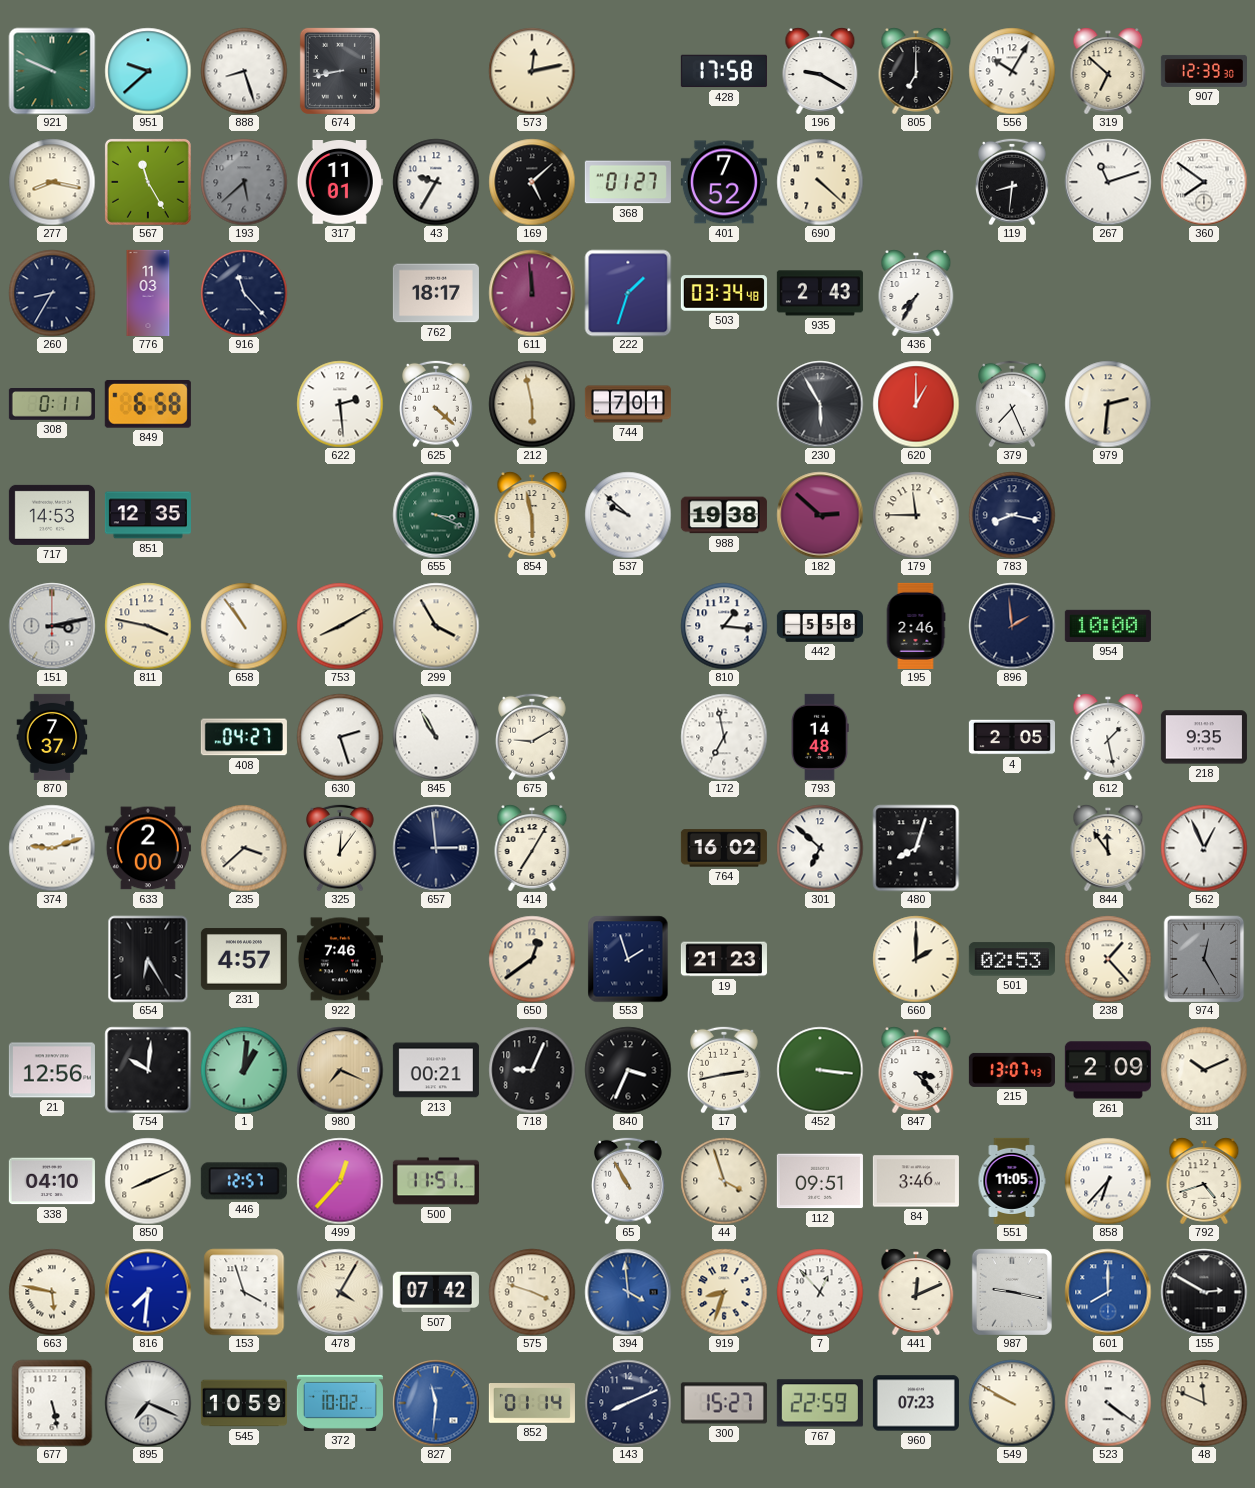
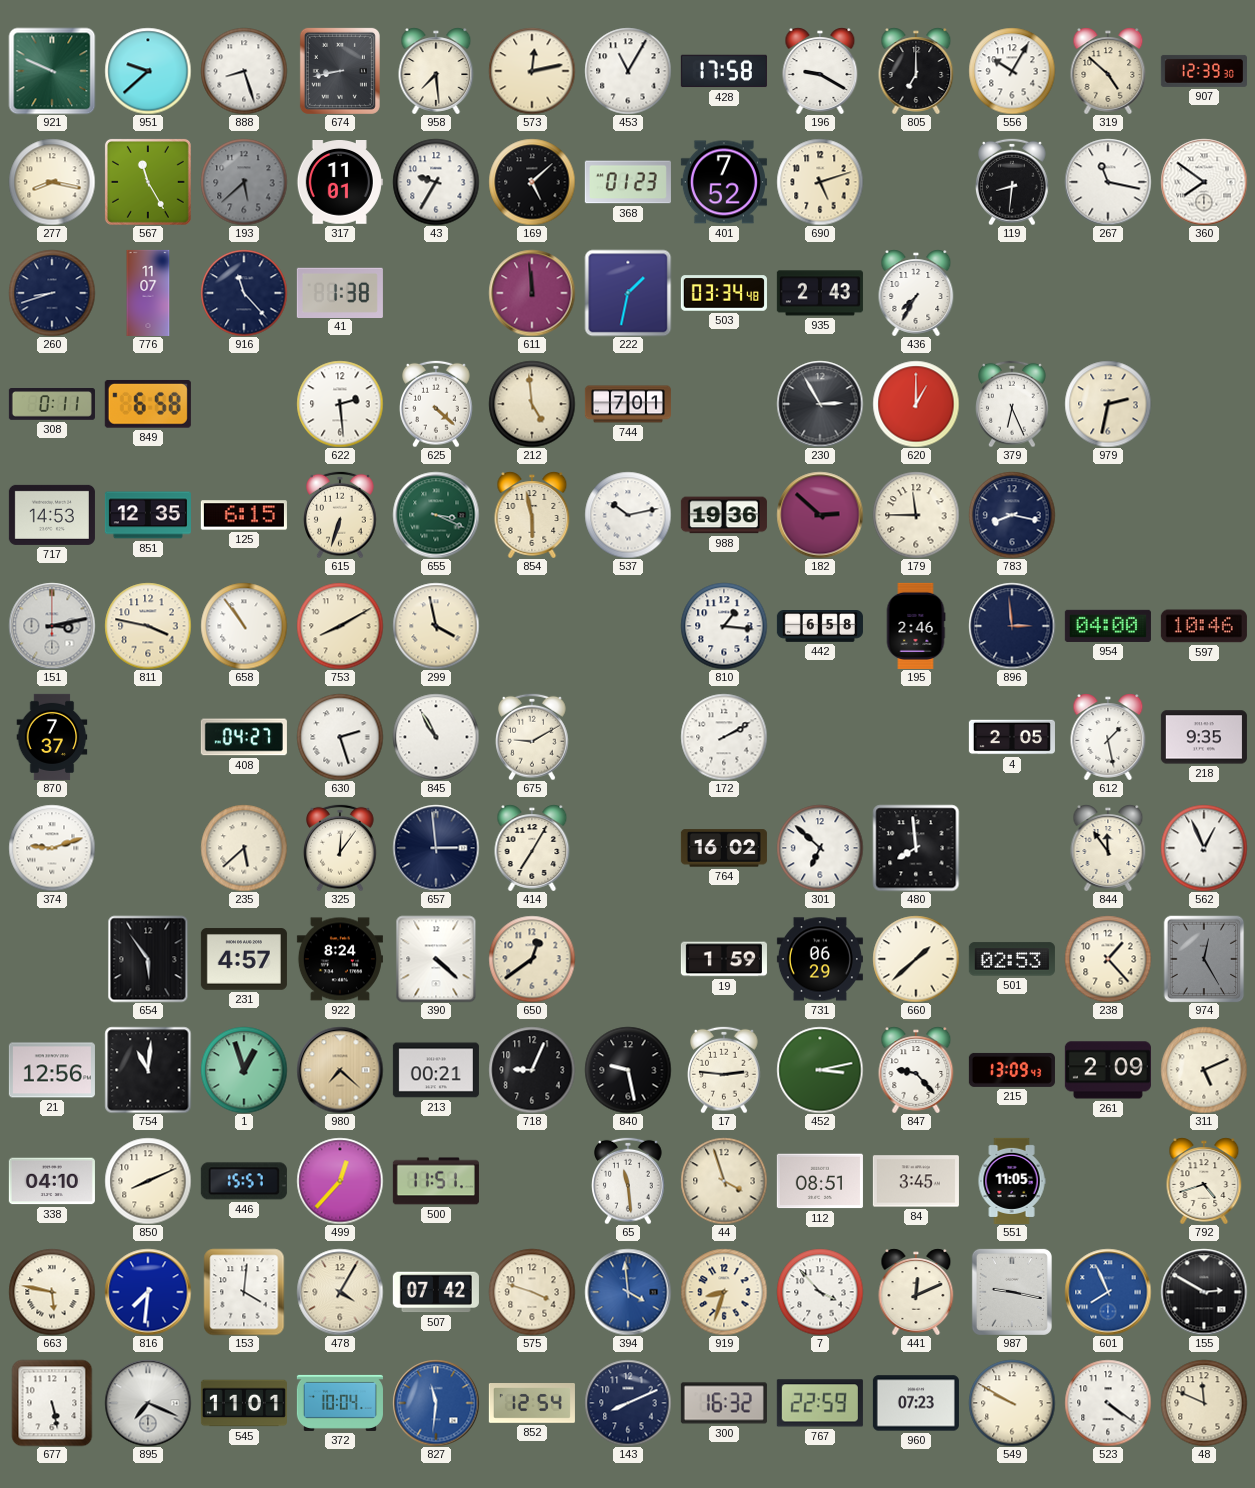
958: none -> 7:29 (436, 71)
453: none -> 11:05 (628, 71)
319: 6:52 -> 4:52 (1108, 71)
368: 01:27 -> 01:23 (628, 182)
690: 4:22 -> 5:12 (820, 182)
267: 11:12 -> 11:17 (1108, 182)
260: 8:35 -> 8:42 (52, 293)
776: 11:03 -> 11:07 (148, 293)
41: none -> 1:38 (340, 292)
762: 18:17 -> none (436, 293)
222: 1:33 -> 1:32 (628, 293)
212: 5:58 -> 4:59 (532, 404)
230: 5:55 -> 2:55 (820, 404)
379: 7:26 -> 6:26 (1012, 404)
979: 2:31 -> 2:32 (1108, 404)
125: none -> 6:15 (244, 515)
615: none -> 6:33 (340, 515)
537: 9:52 -> 10:13 (628, 515)
988: 19:38 -> 19:36 (724, 515)
299: 3:55 -> 3:58 (436, 626)
442: 5:58 -> 6:58 (820, 627)
896: 1:59 -> 2:59 (1012, 626)
954: 10:00 -> 04:00 (1108, 626)
597: none -> 10:46 (1204, 626)
172: 6:58 -> 2:10 (724, 737)
793: 14:48 -> none (820, 737)
633: 2:00 -> none (148, 848)
235: 3:38 -> 5:38 (244, 848)
480: 8:03 -> 7:59 (916, 848)
654: 6:25 -> 5:54 (148, 959)
922: 7:46 -> 8:24 (340, 959)
390: none -> 4:22 (436, 959)
553: 1:57 -> none (628, 959)
19: 21:23 -> 1:59 (724, 959)
731: none -> 06:29 (820, 959)
660: 2:00 -> 1:38 (916, 959)
754: 10:01 -> 11:01 (148, 1070)
1: 1:01 -> 12:57 (244, 1070)
980: 7:19 -> 7:22 (340, 1070)
840: 3:34 -> 9:28 (628, 1070)
17: 2:43 -> 2:46 (724, 1070)
452: 3:16 -> 3:13 (820, 1070)
847: 3:23 -> 9:23 (916, 1070)
215: 13:07 -> 13:09 (1012, 1070)
311: 10:11 -> 5:11 (1204, 1070)
446: 12:57 -> 15:57 (244, 1181)
65: 10:55 -> 11:29 (628, 1181)
112: 09:51 -> 08:51 (820, 1181)
84: 3:46 -> 3:45 (916, 1181)
858: 6:37 -> none (1108, 1181)
153: 3:57 -> 4:01 (244, 1292)
7: 12:53 -> 3:53 (820, 1292)
601: 8:00 -> 7:56 (1108, 1292)
545: 10:59 -> 11:01 (244, 1403)
372: 10:02 -> 10:04 (340, 1403)
852: 01:14 -> 12:54 (532, 1404)
300: 15:27 -> 16:32 (724, 1403)
